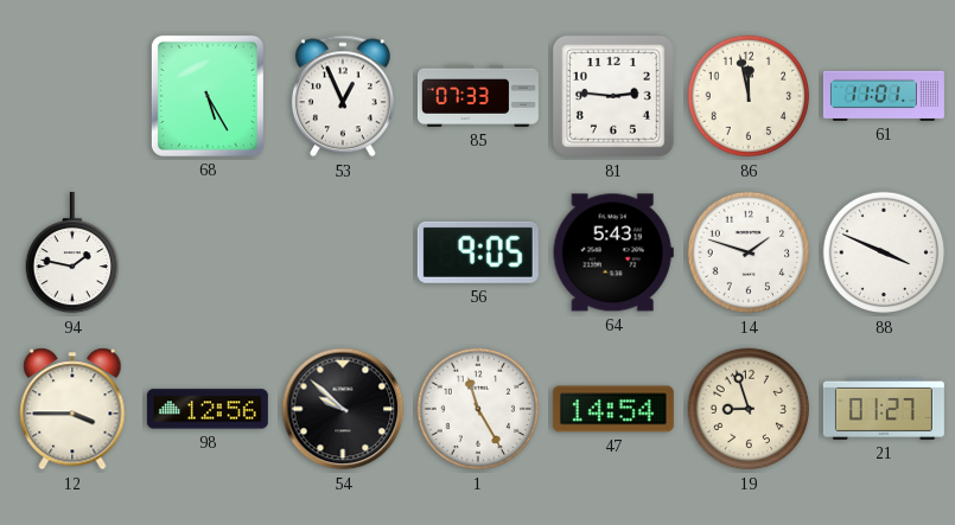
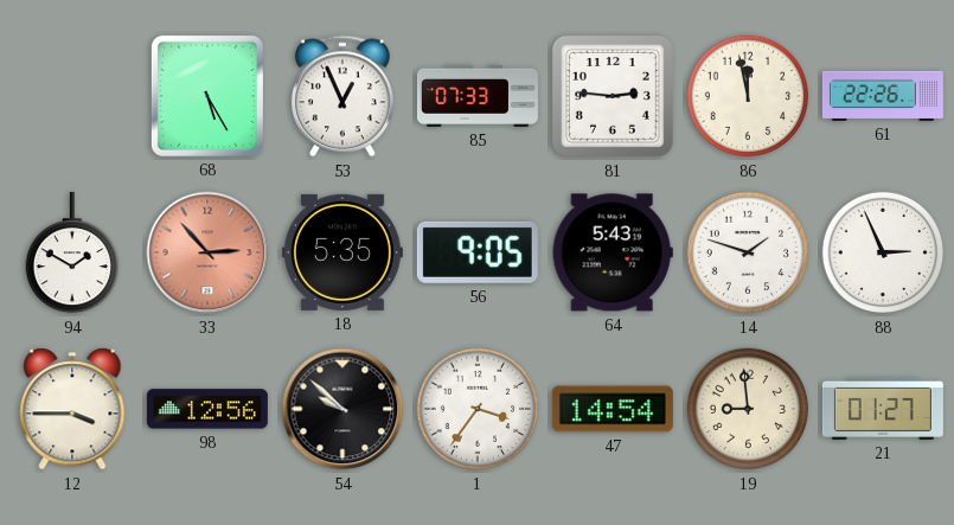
61: 11:01 -> 22:26 (883, 96)
94: 1:47 -> 1:50 (71, 252)
33: none -> 2:53 (207, 252)
18: none -> 5:35 (342, 252)
88: 3:49 -> 2:56 (883, 252)
1: 11:25 -> 3:36 (478, 409)
19: 8:57 -> 8:59 (748, 409)
